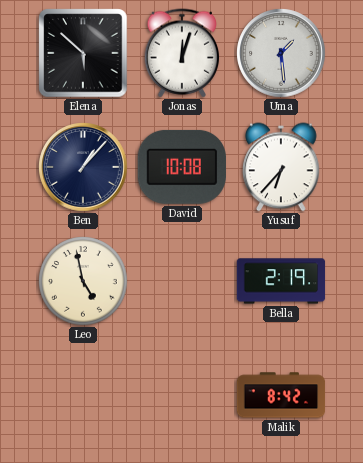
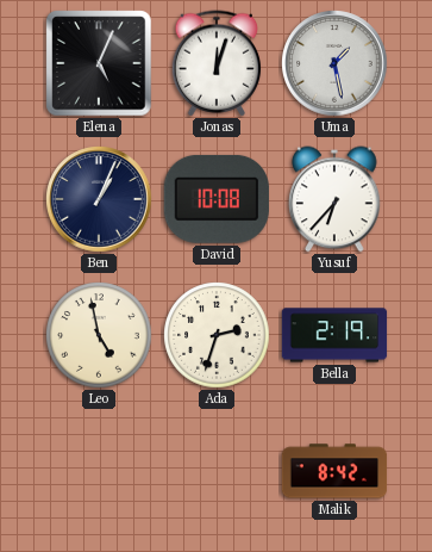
Elena: 5:52 -> 5:04 (99, 63)
Uma: 1:29 -> 1:28 (334, 63)
Ben: 1:07 -> 1:04 (99, 199)
Ada: none -> 2:33 (217, 335)
